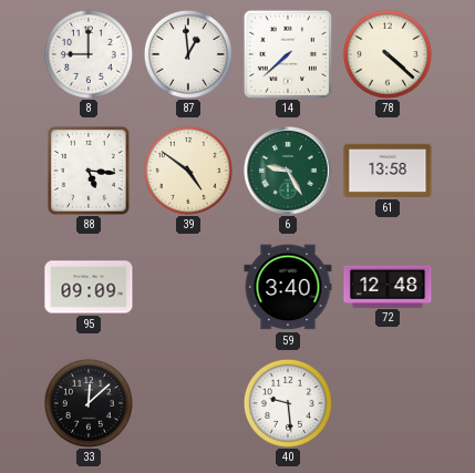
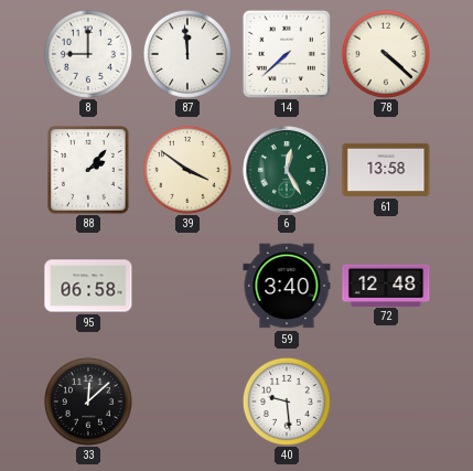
87: 12:59 -> 11:59 (187, 54)
88: 5:16 -> 2:07 (89, 171)
39: 4:51 -> 3:51 (187, 170)
6: 9:25 -> 12:25 (287, 170)
95: 09:09 -> 06:58 (88, 286)
